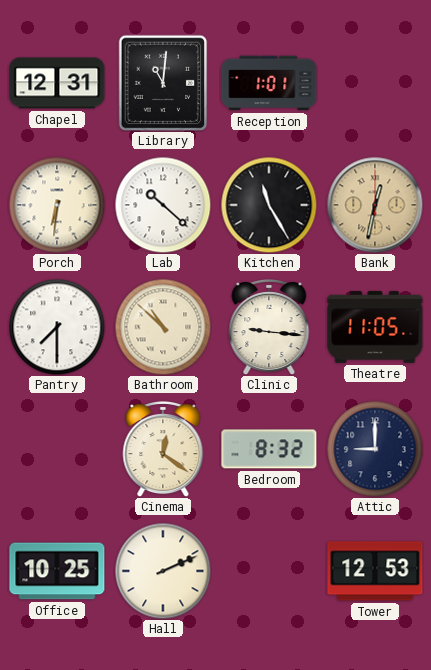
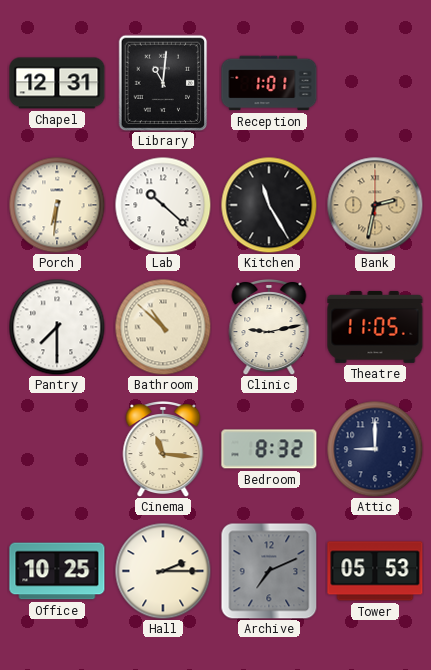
Bank: 12:32 -> 2:32 (375, 205)
Clinic: 9:16 -> 9:13 (269, 328)
Cinema: 12:21 -> 11:16 (163, 450)
Hall: 2:11 -> 2:15 (163, 571)
Archive: none -> 7:11 (269, 571)
Tower: 12:53 -> 05:53 (375, 571)
